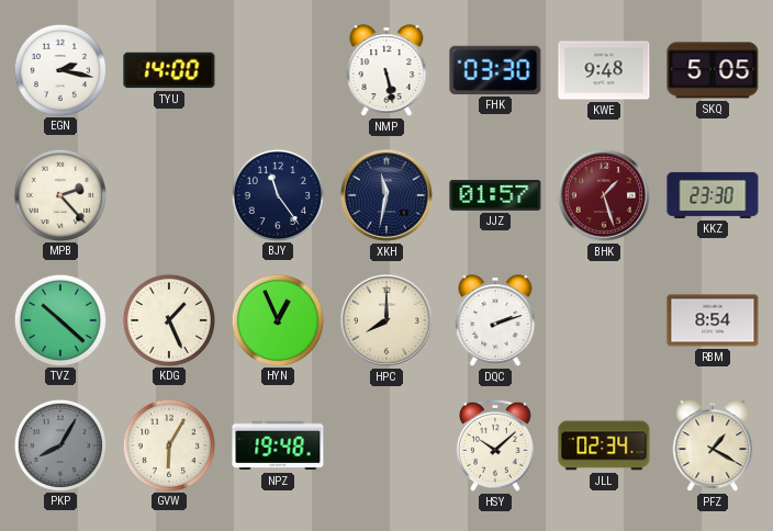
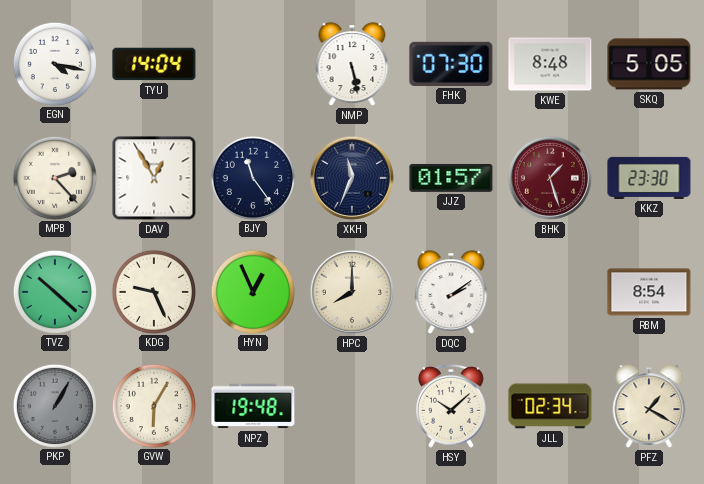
EGN: 2:17 -> 4:17 (54, 63)
TYU: 14:00 -> 14:04 (154, 64)
FHK: 03:30 -> 07:30 (451, 64)
KWE: 9:48 -> 8:48 (550, 64)
DAV: none -> 12:55 (154, 178)
XKH: 11:32 -> 11:34 (352, 178)
KDG: 1:26 -> 9:26 (153, 291)
DQC: 2:12 -> 2:09 (451, 292)
PKP: 8:05 -> 1:05 (54, 405)
